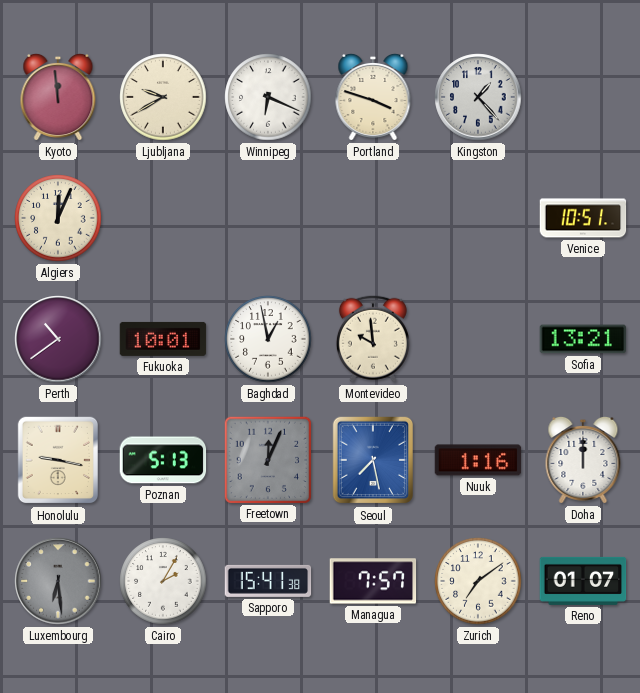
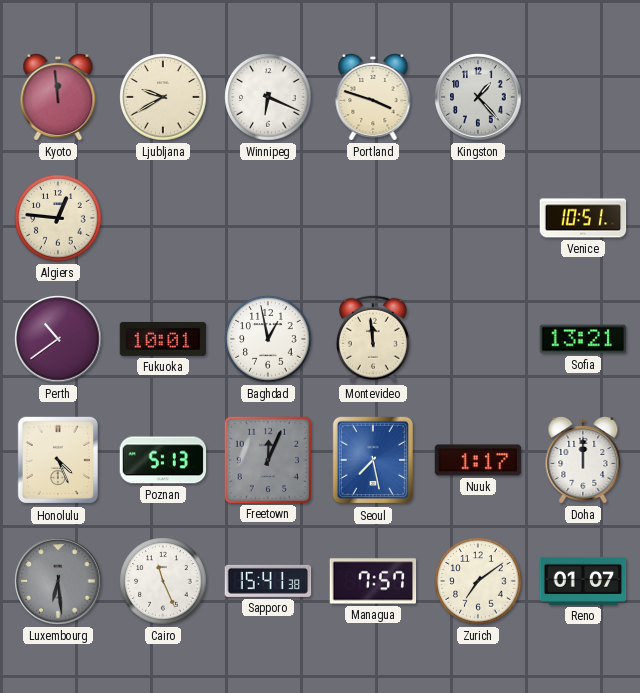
Algiers: 12:04 -> 12:46 (58, 218)
Montevideo: 9:59 -> 11:59 (373, 339)
Honolulu: 9:17 -> 4:26 (58, 460)
Nuuk: 1:16 -> 1:17 (478, 460)
Cairo: 2:05 -> 11:26 (163, 581)
